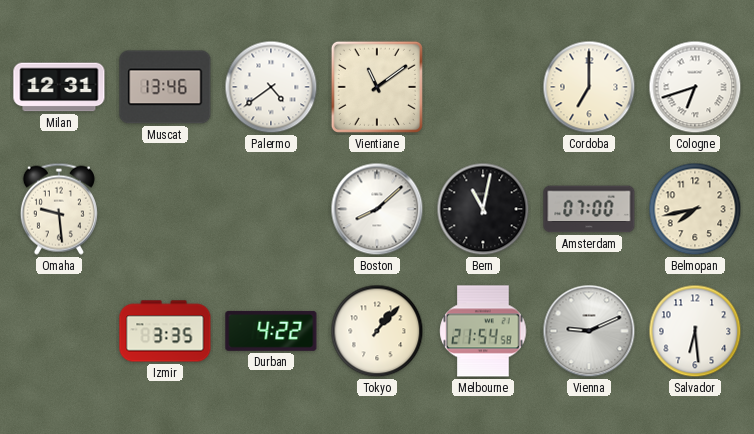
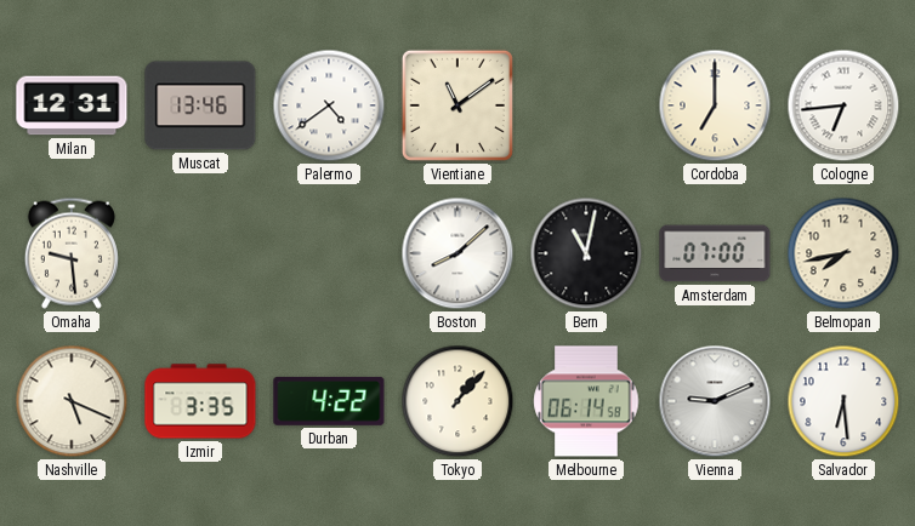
Cologne: 6:42 -> 6:44 (843, 105)
Nashville: none -> 5:19 (72, 401)
Melbourne: 21:54 -> 06:14 (586, 401)
